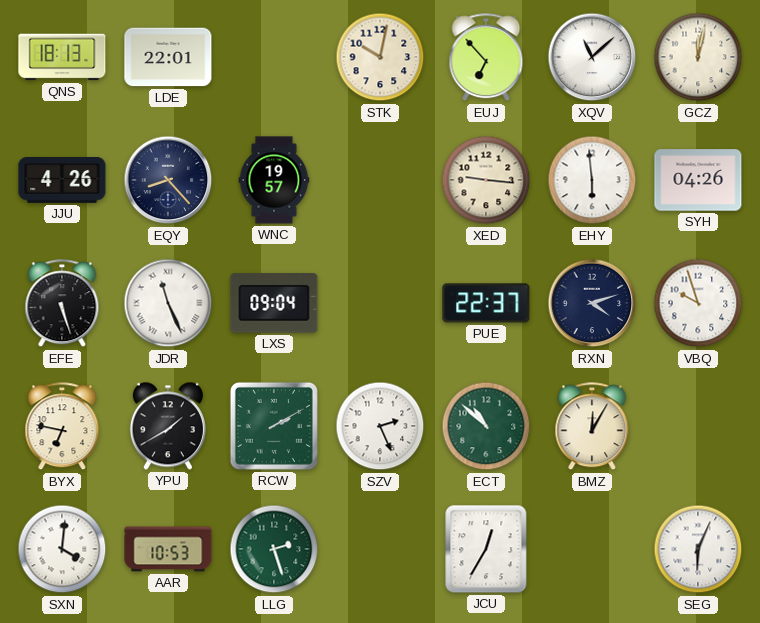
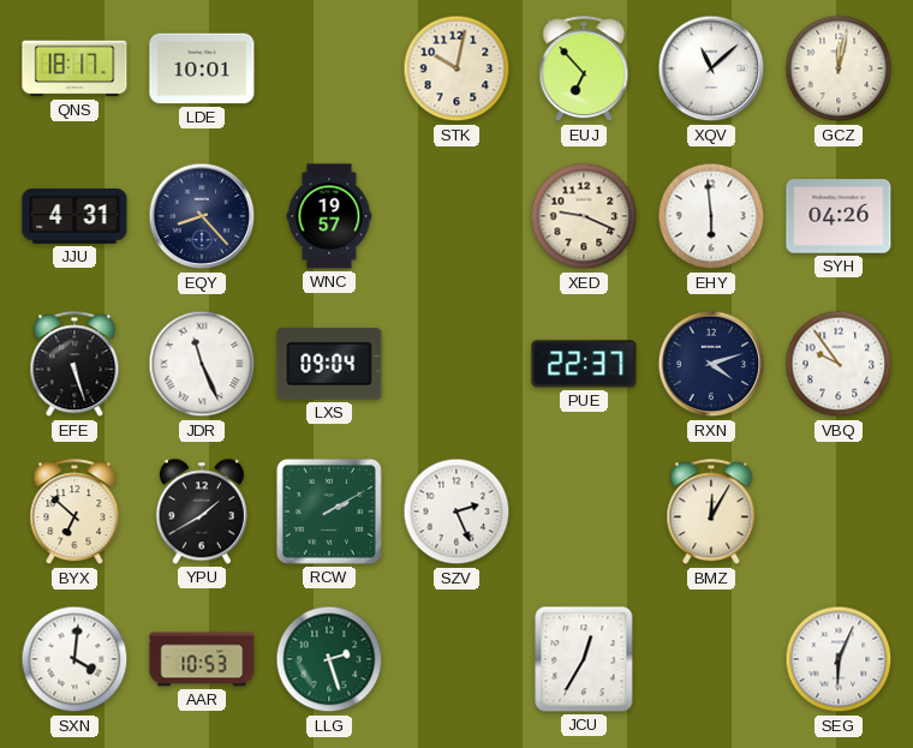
QNS: 18:13 -> 18:17 (74, 68)
LDE: 22:01 -> 10:01 (202, 68)
JJU: 4:26 -> 4:31 (74, 217)
XED: 9:16 -> 9:19 (584, 216)
VBQ: 9:57 -> 9:54 (839, 364)
BYX: 6:47 -> 6:52 (74, 513)
ECT: 10:52 -> none (486, 426)
